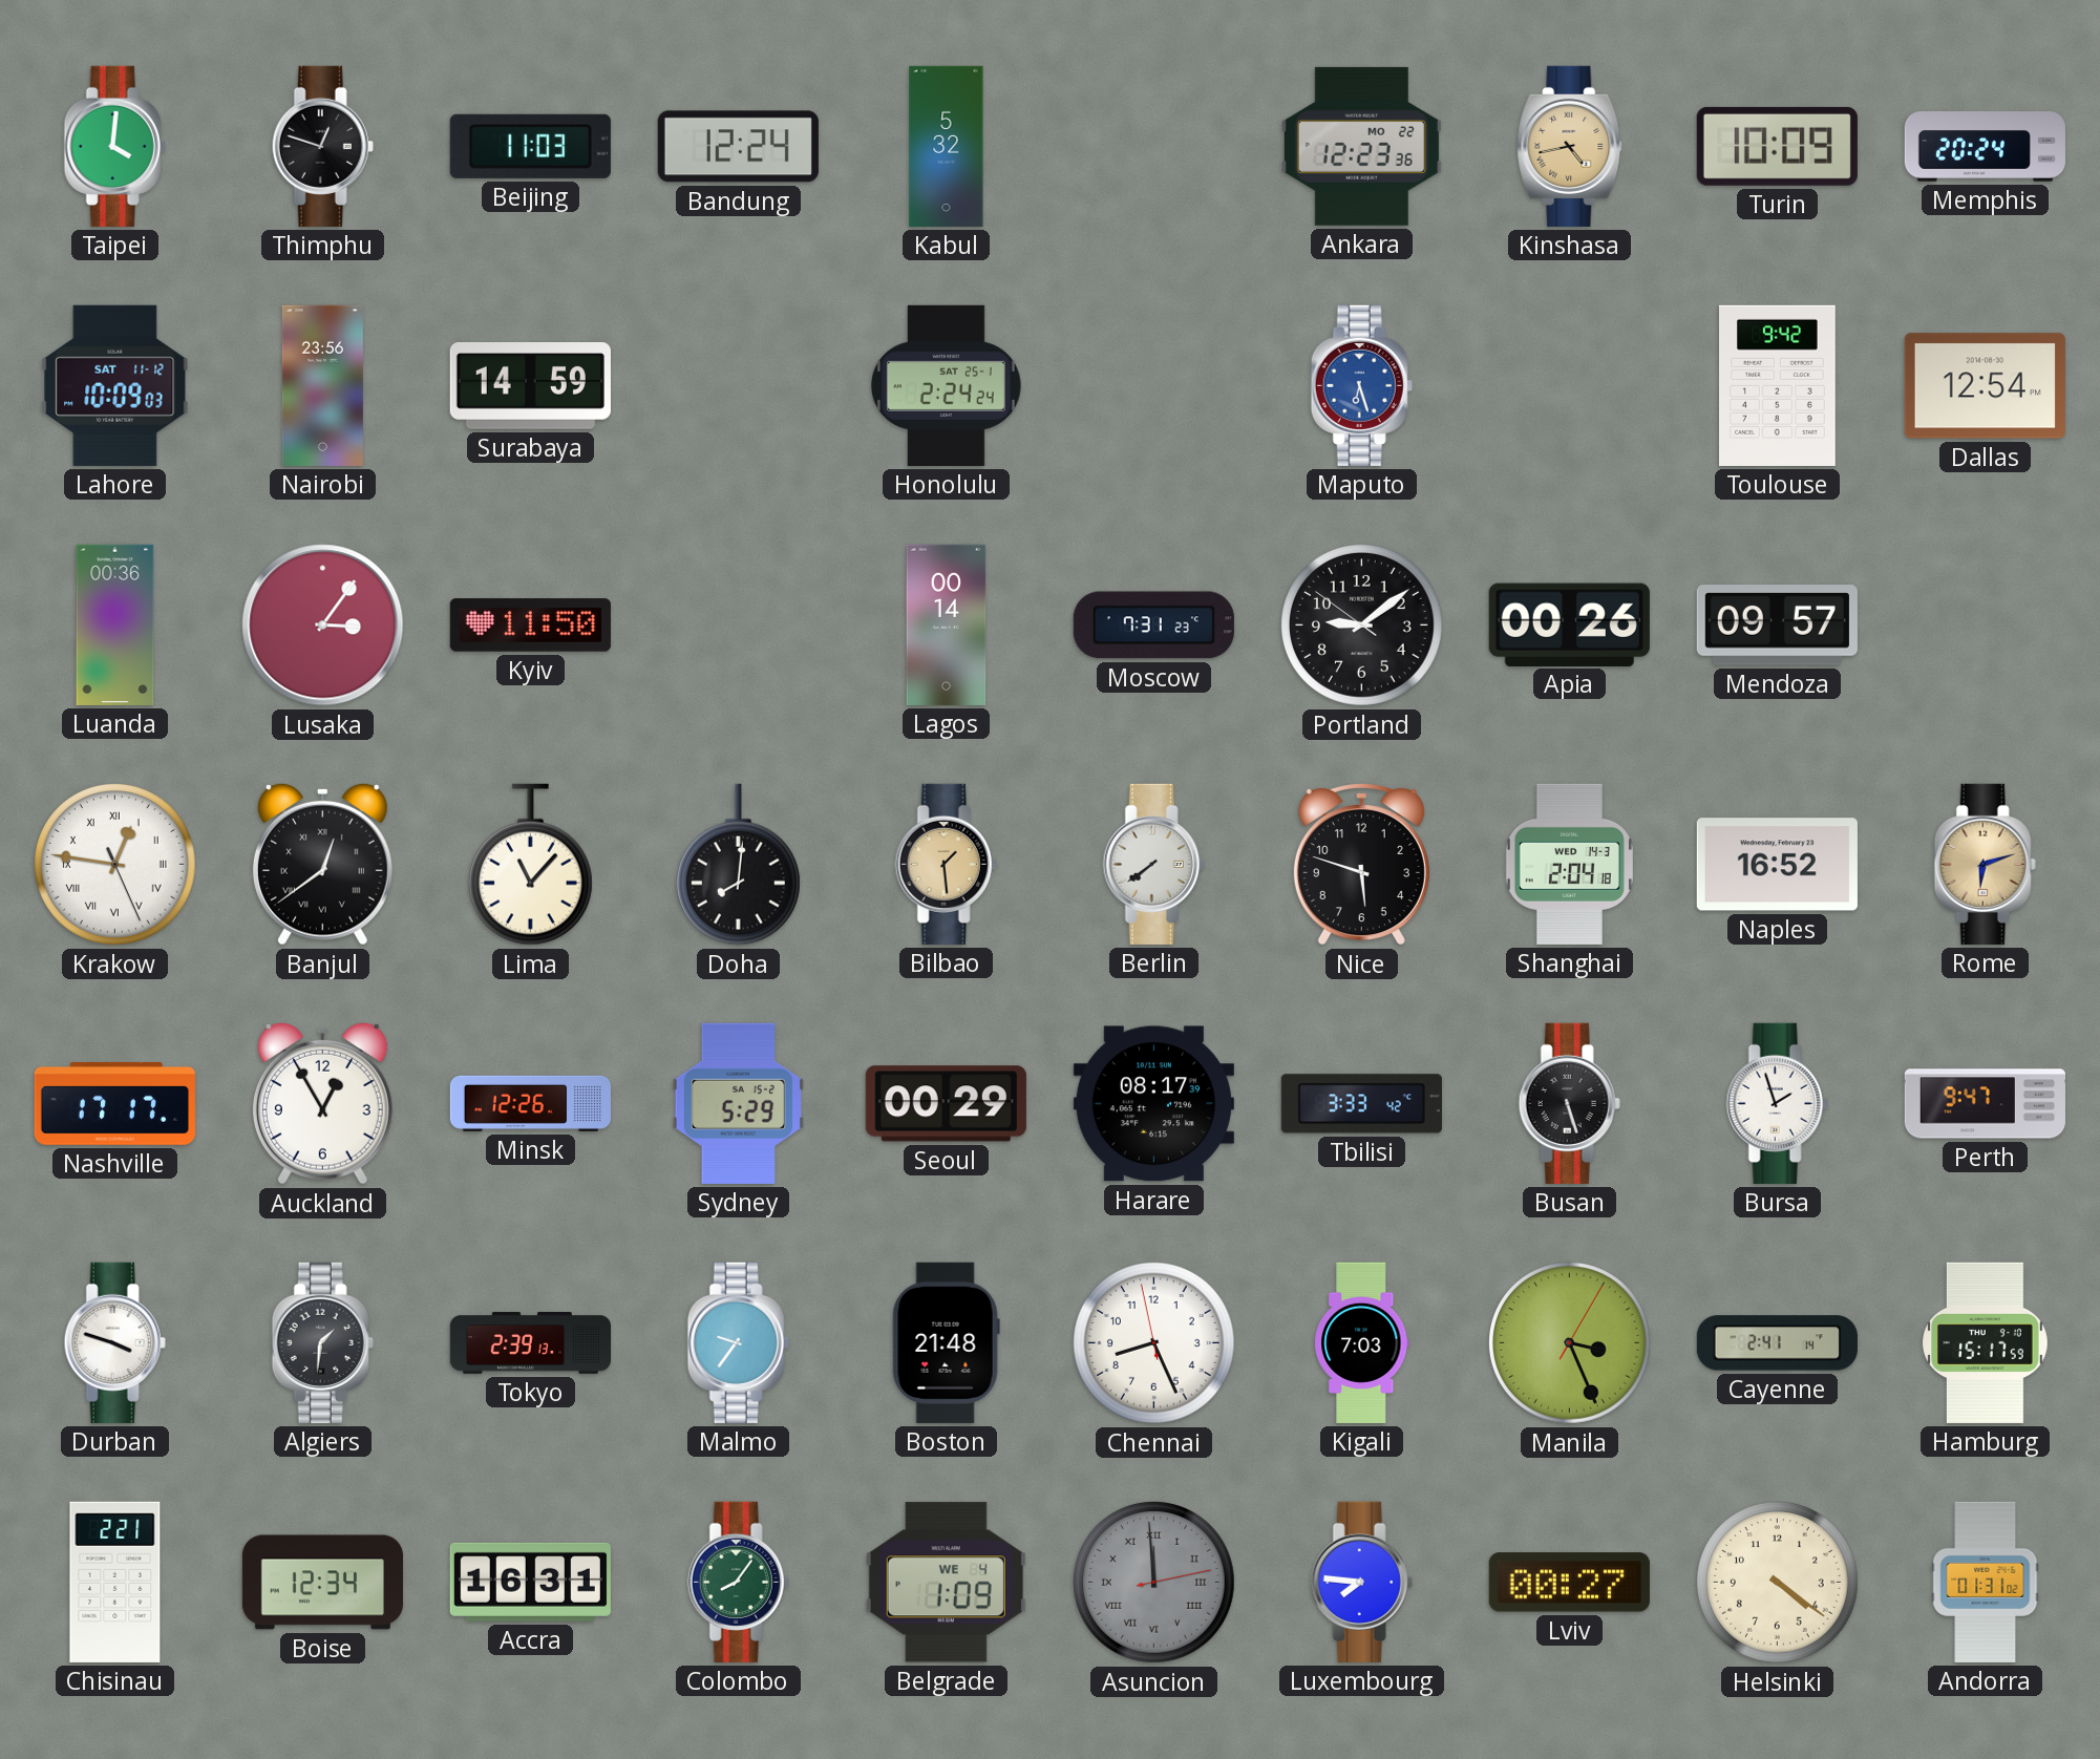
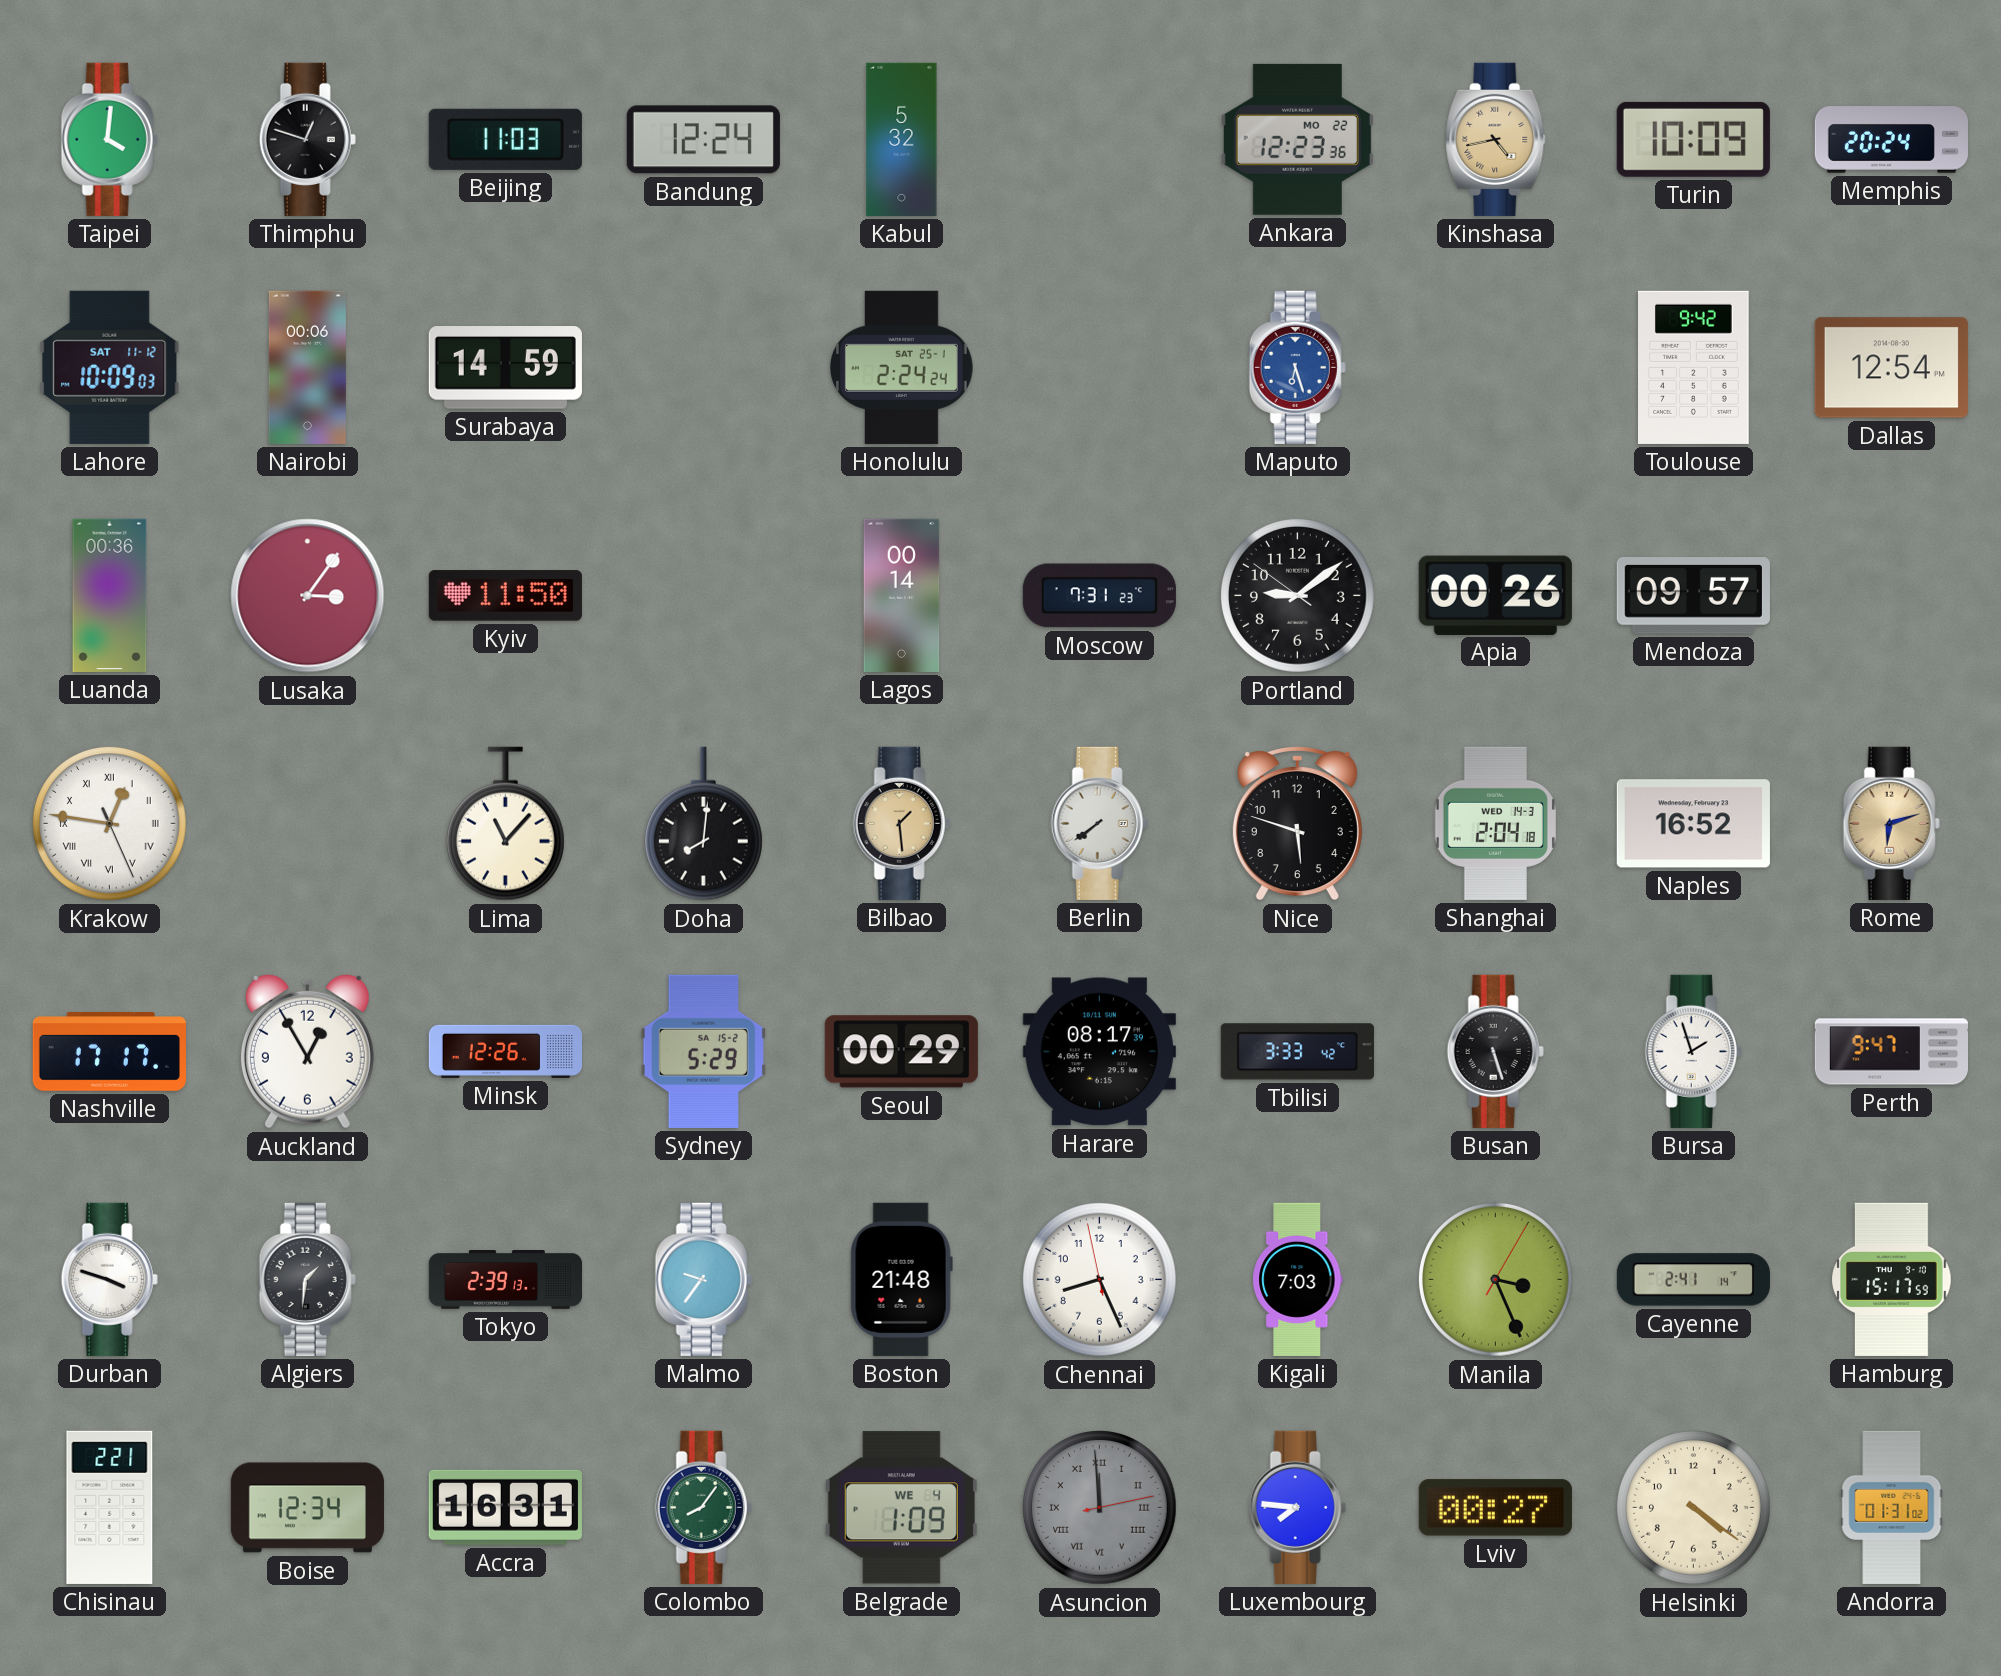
Nairobi: 23:56 -> 00:06 (307, 367)
Banjul: 12:39 -> none (322, 864)
